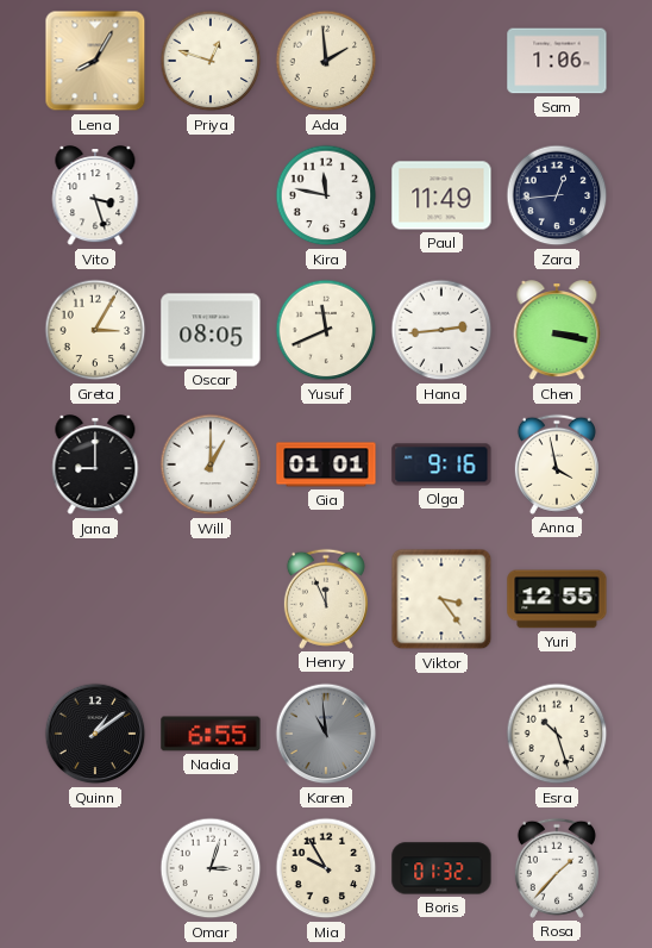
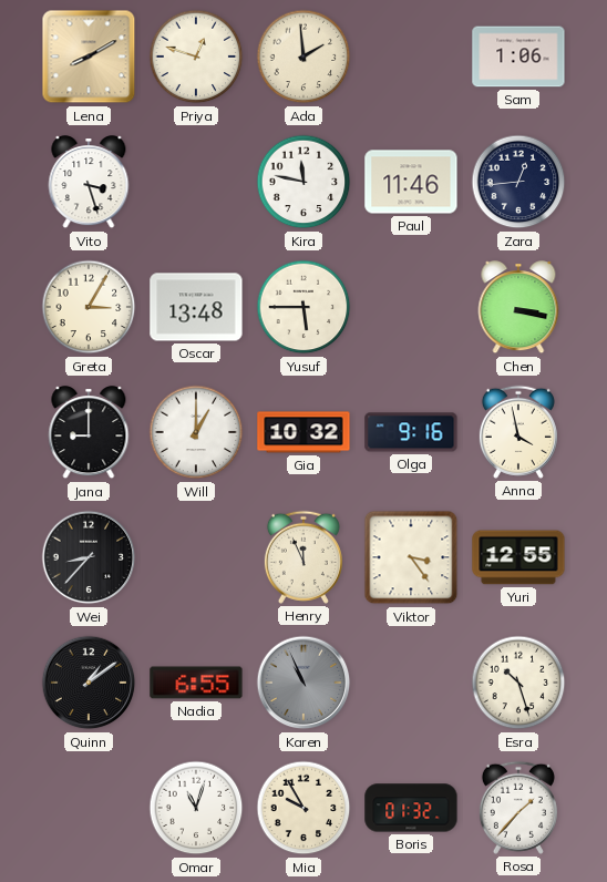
Lena: 8:05 -> 8:10 (89, 57)
Paul: 11:49 -> 11:46 (411, 182)
Oscar: 08:05 -> 13:48 (196, 307)
Yusuf: 11:41 -> 5:45 (303, 307)
Hana: 2:44 -> none (441, 330)
Gia: 01:01 -> 10:32 (303, 432)
Wei: none -> 8:37 (89, 557)
Karen: 10:59 -> 10:56 (303, 683)
Omar: 3:03 -> 11:03 (196, 808)
